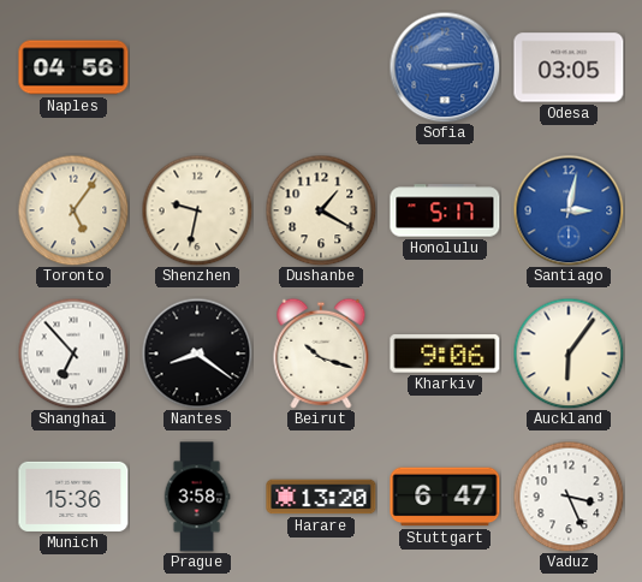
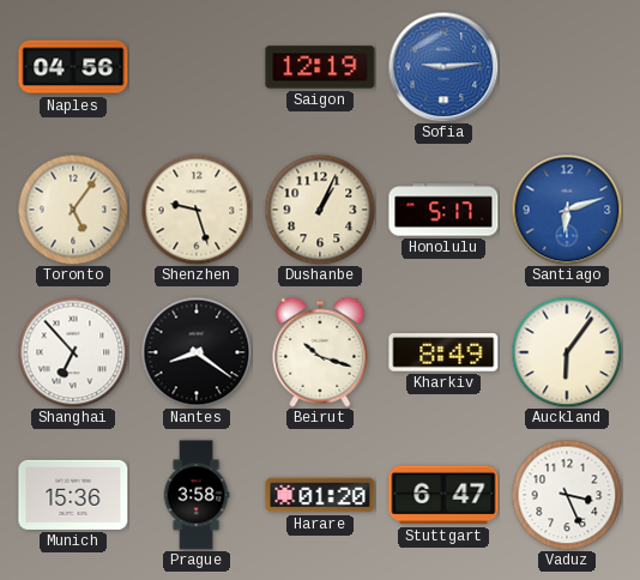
Saigon: none -> 12:19 (320, 67)
Odesa: 03:05 -> none (569, 67)
Shenzhen: 9:32 -> 9:27 (197, 210)
Dushanbe: 1:20 -> 1:04 (320, 210)
Santiago: 3:02 -> 6:12 (567, 210)
Kharkiv: 9:06 -> 8:49 (443, 352)
Harare: 13:20 -> 01:20 (320, 495)
